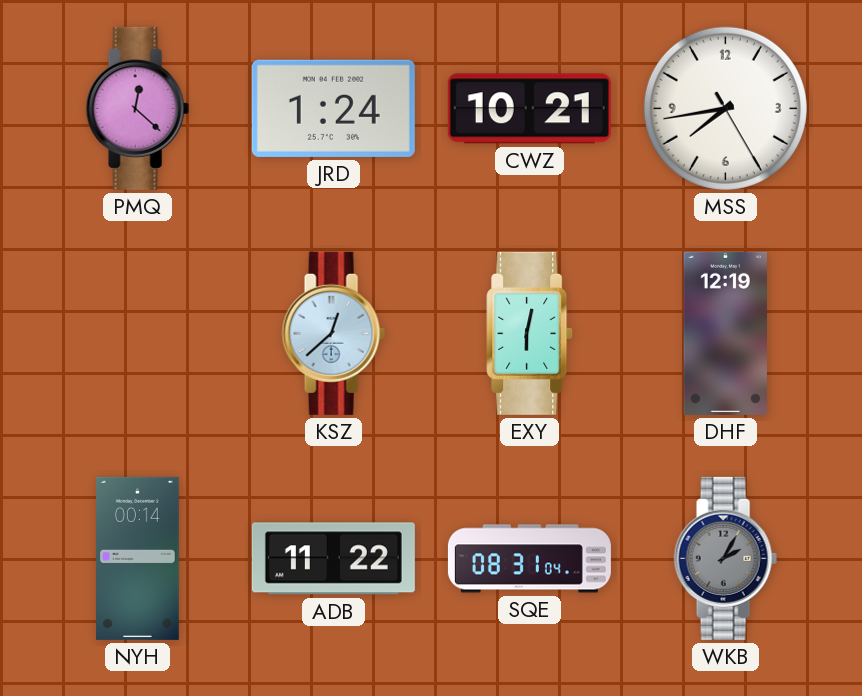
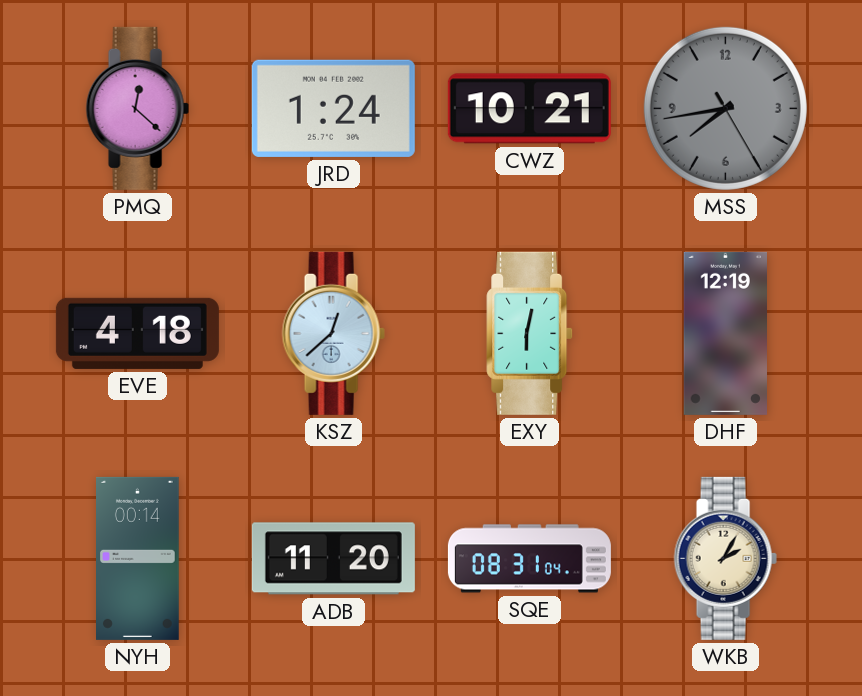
MSS dial: white -> grey (725, 108)
EVE: none -> 4:18 (137, 333)
ADB: 11:22 -> 11:20 (333, 559)
WKB dial: grey -> cream (725, 558)
